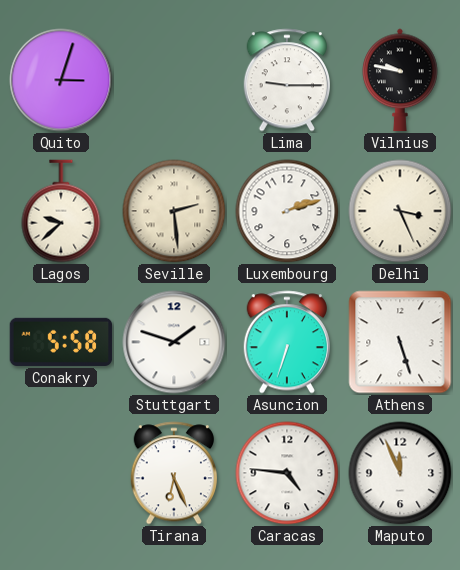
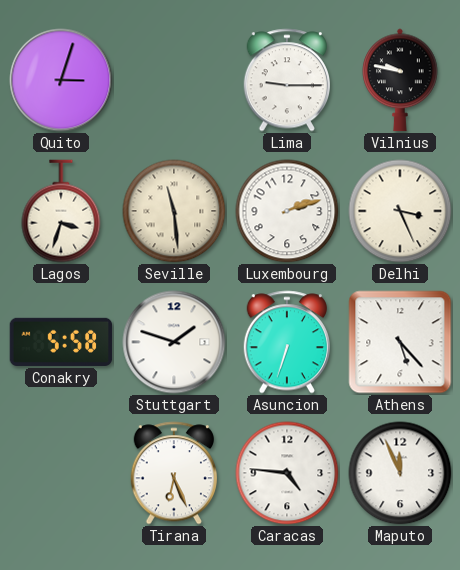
Lagos: 9:38 -> 3:33 (61, 211)
Seville: 2:29 -> 11:29 (174, 211)
Athens: 5:27 -> 5:23 (400, 342)
